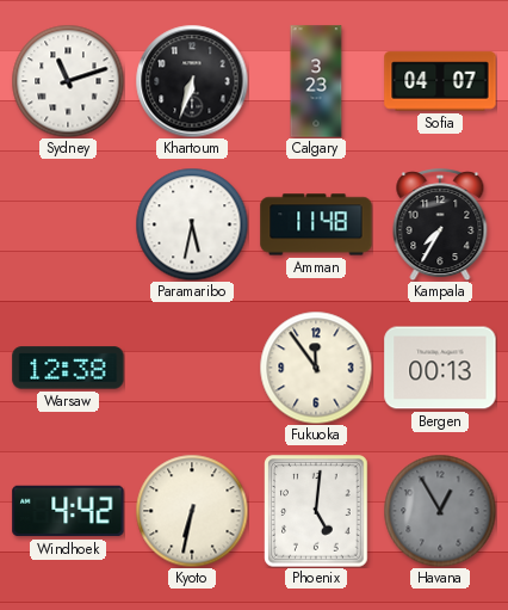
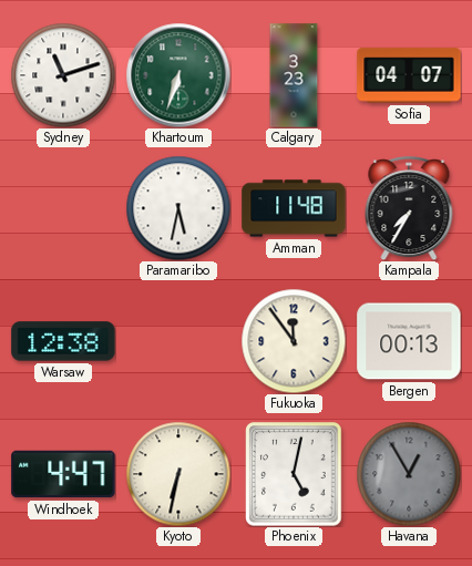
Khartoum dial: black -> green (178, 75)
Windhoek: 4:42 -> 4:47 (63, 474)
Phoenix: 5:01 -> 5:02 (294, 474)
